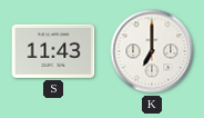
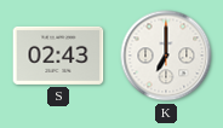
S: 11:43 -> 02:43 (58, 56)
